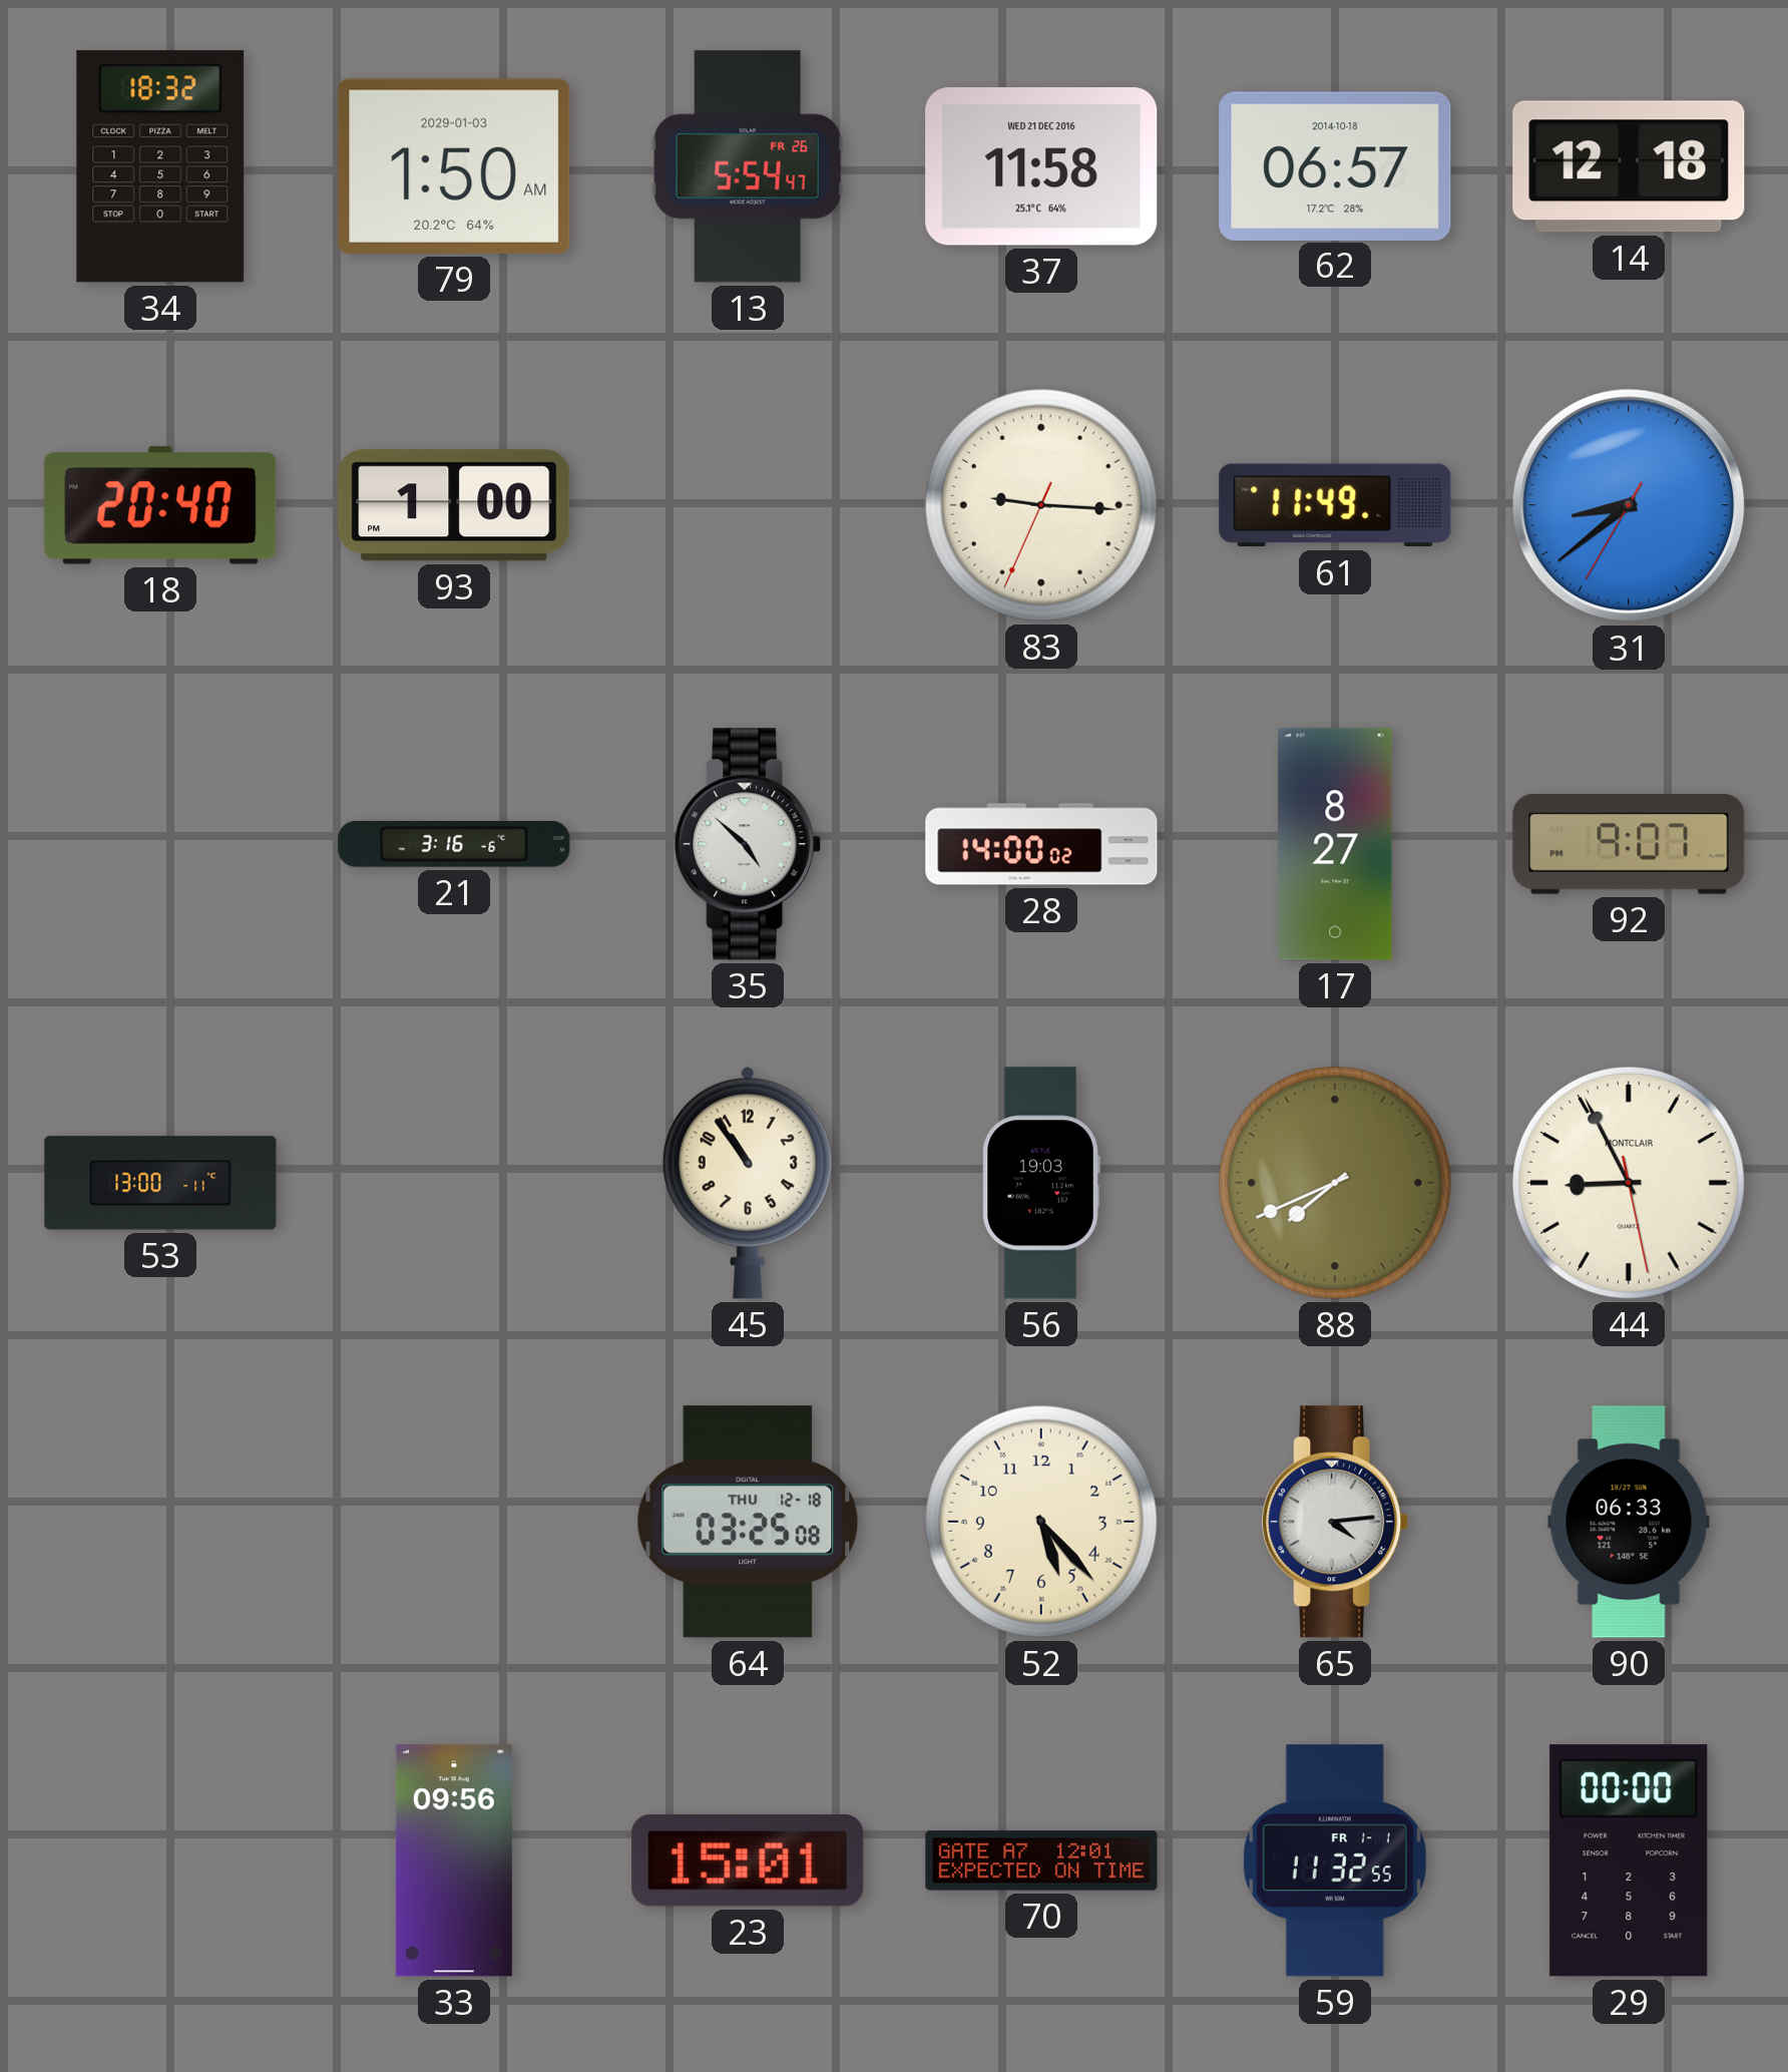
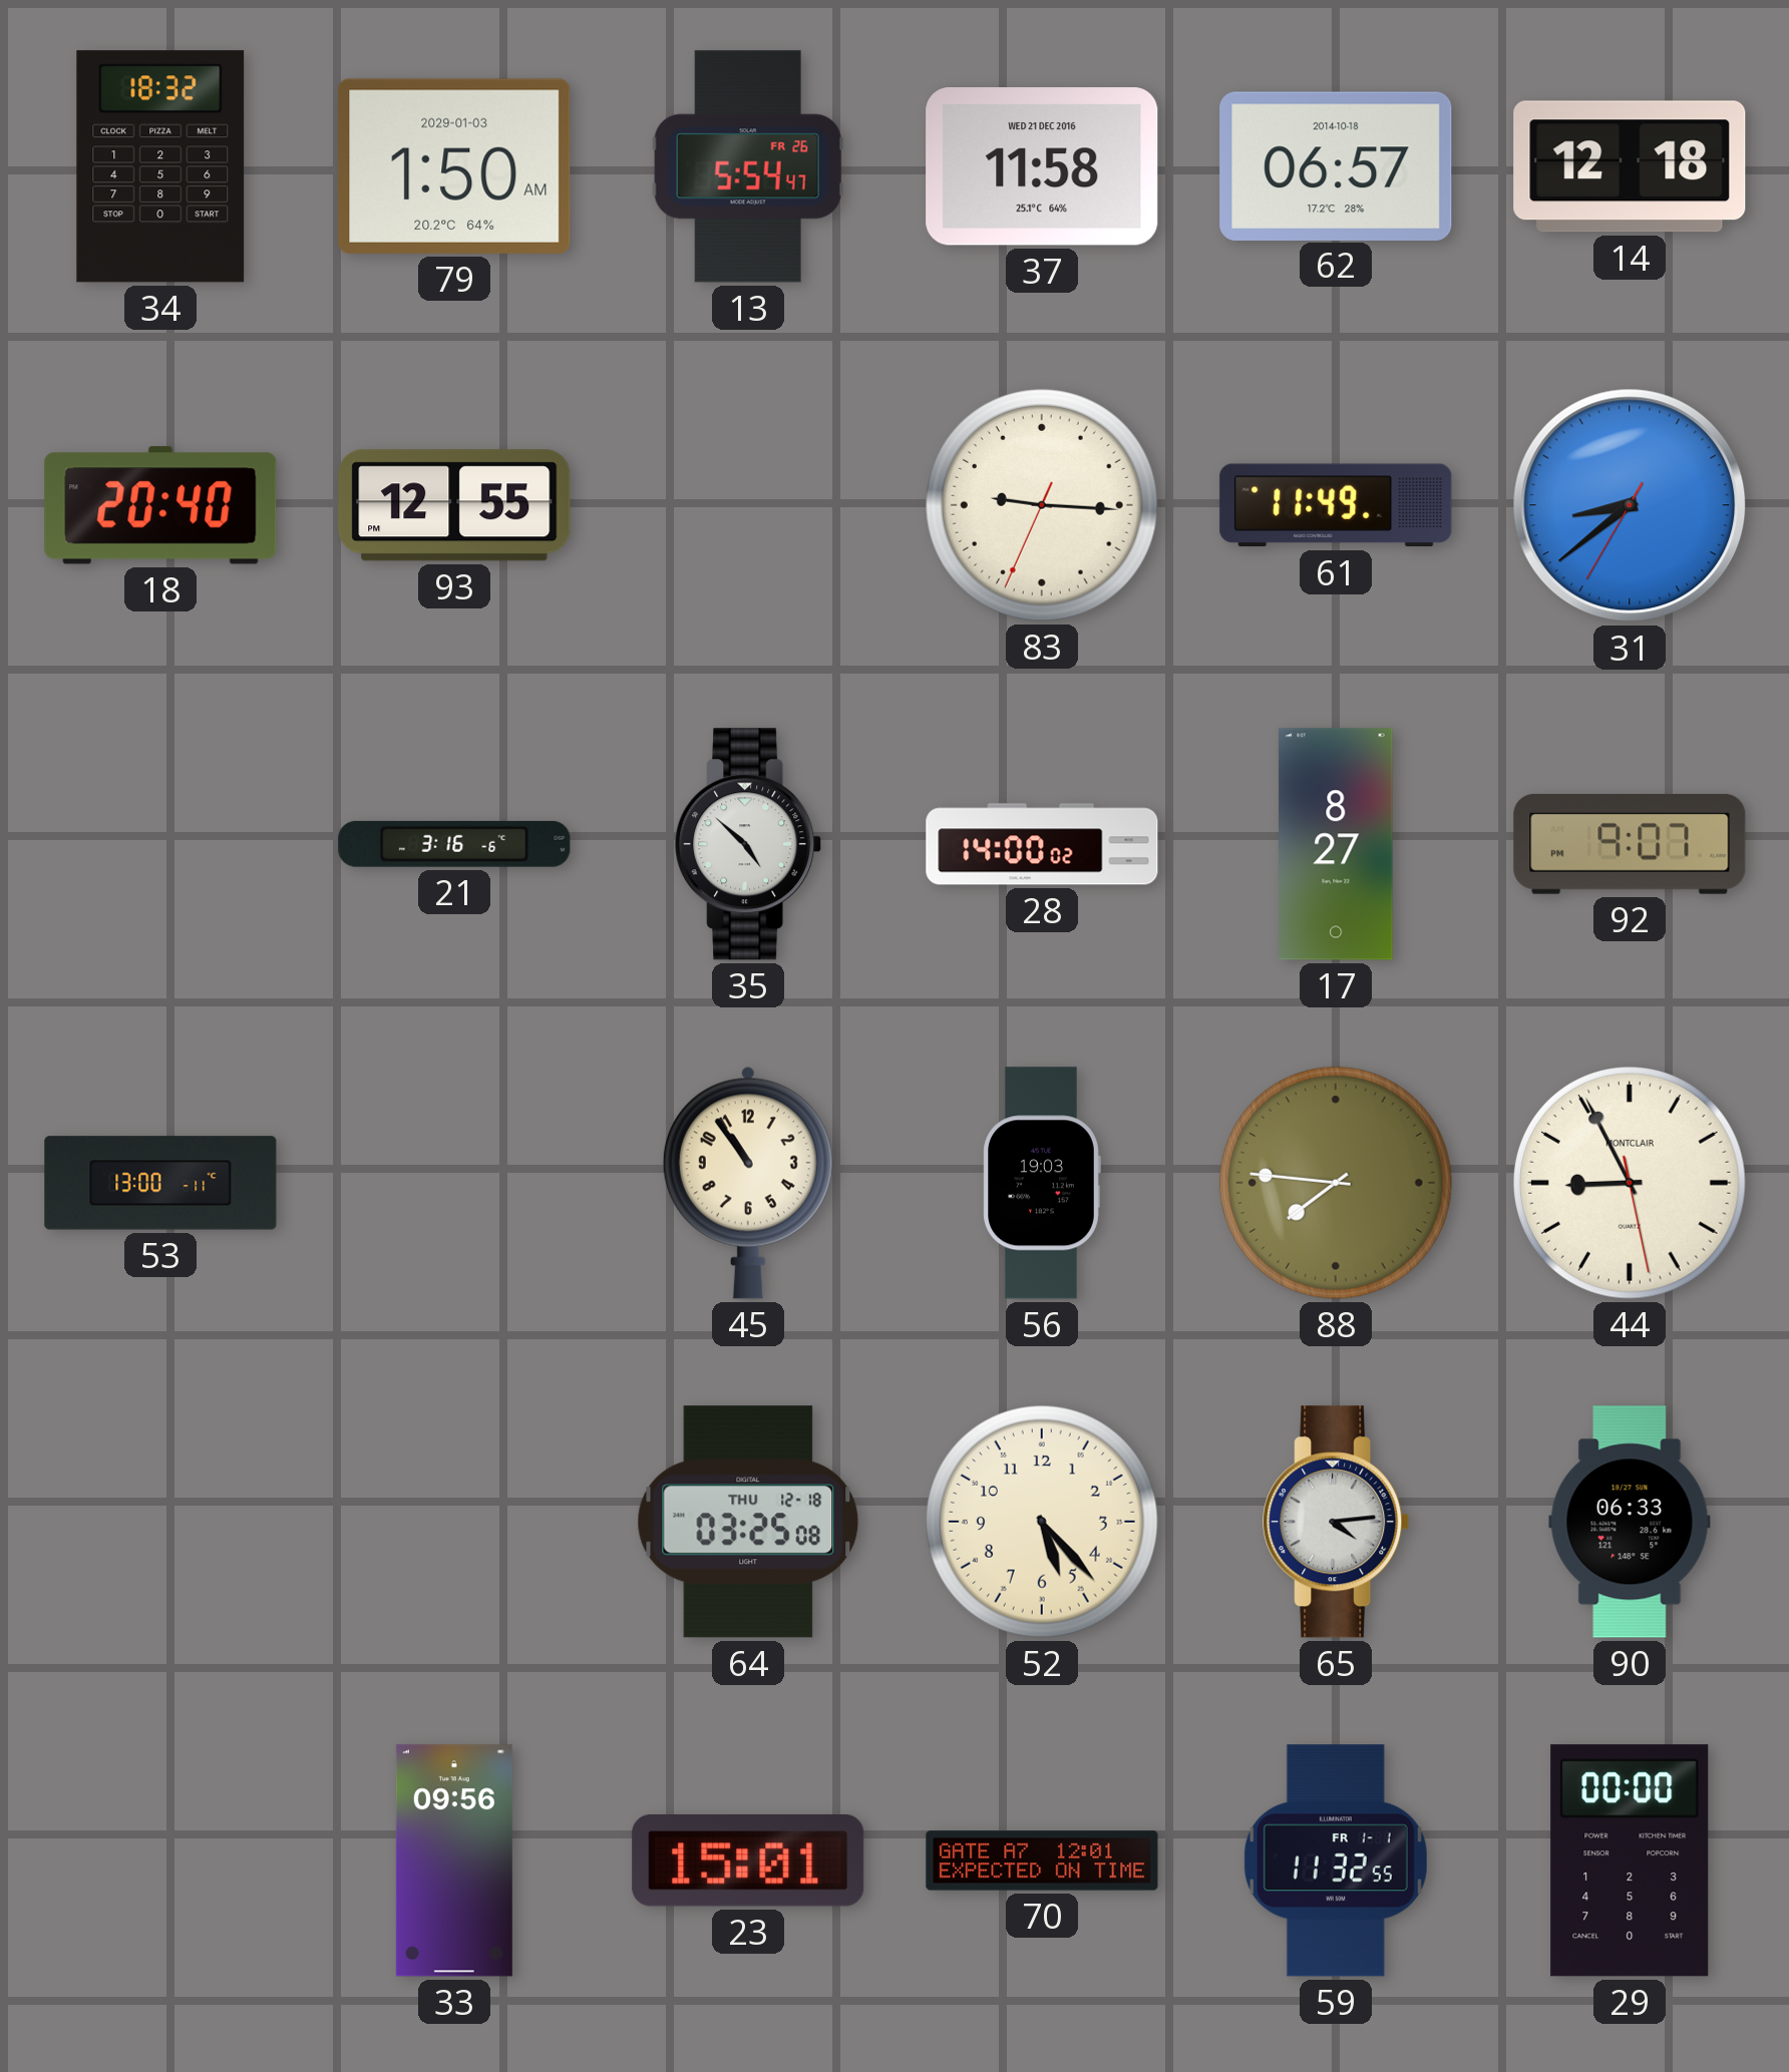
93: 1:00 -> 12:55 (454, 505)
88: 7:41 -> 7:46 (1336, 1183)
